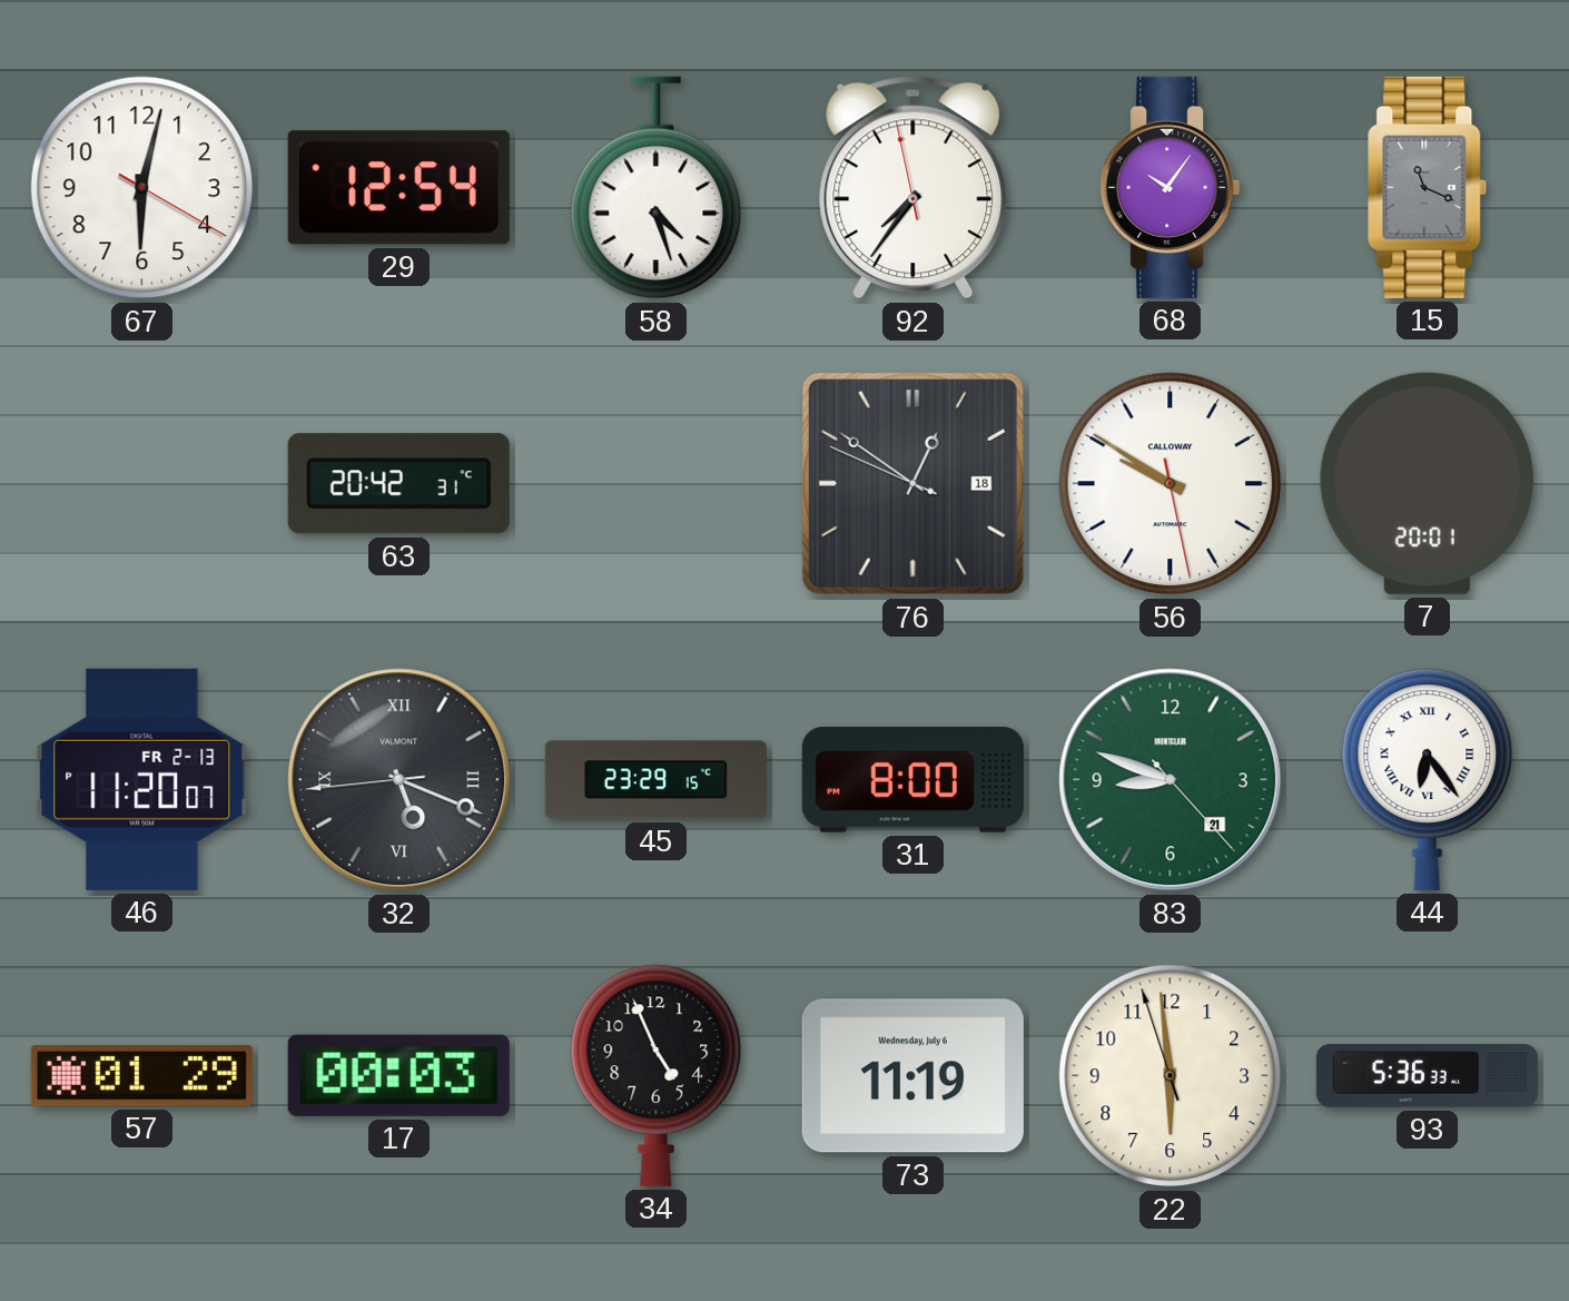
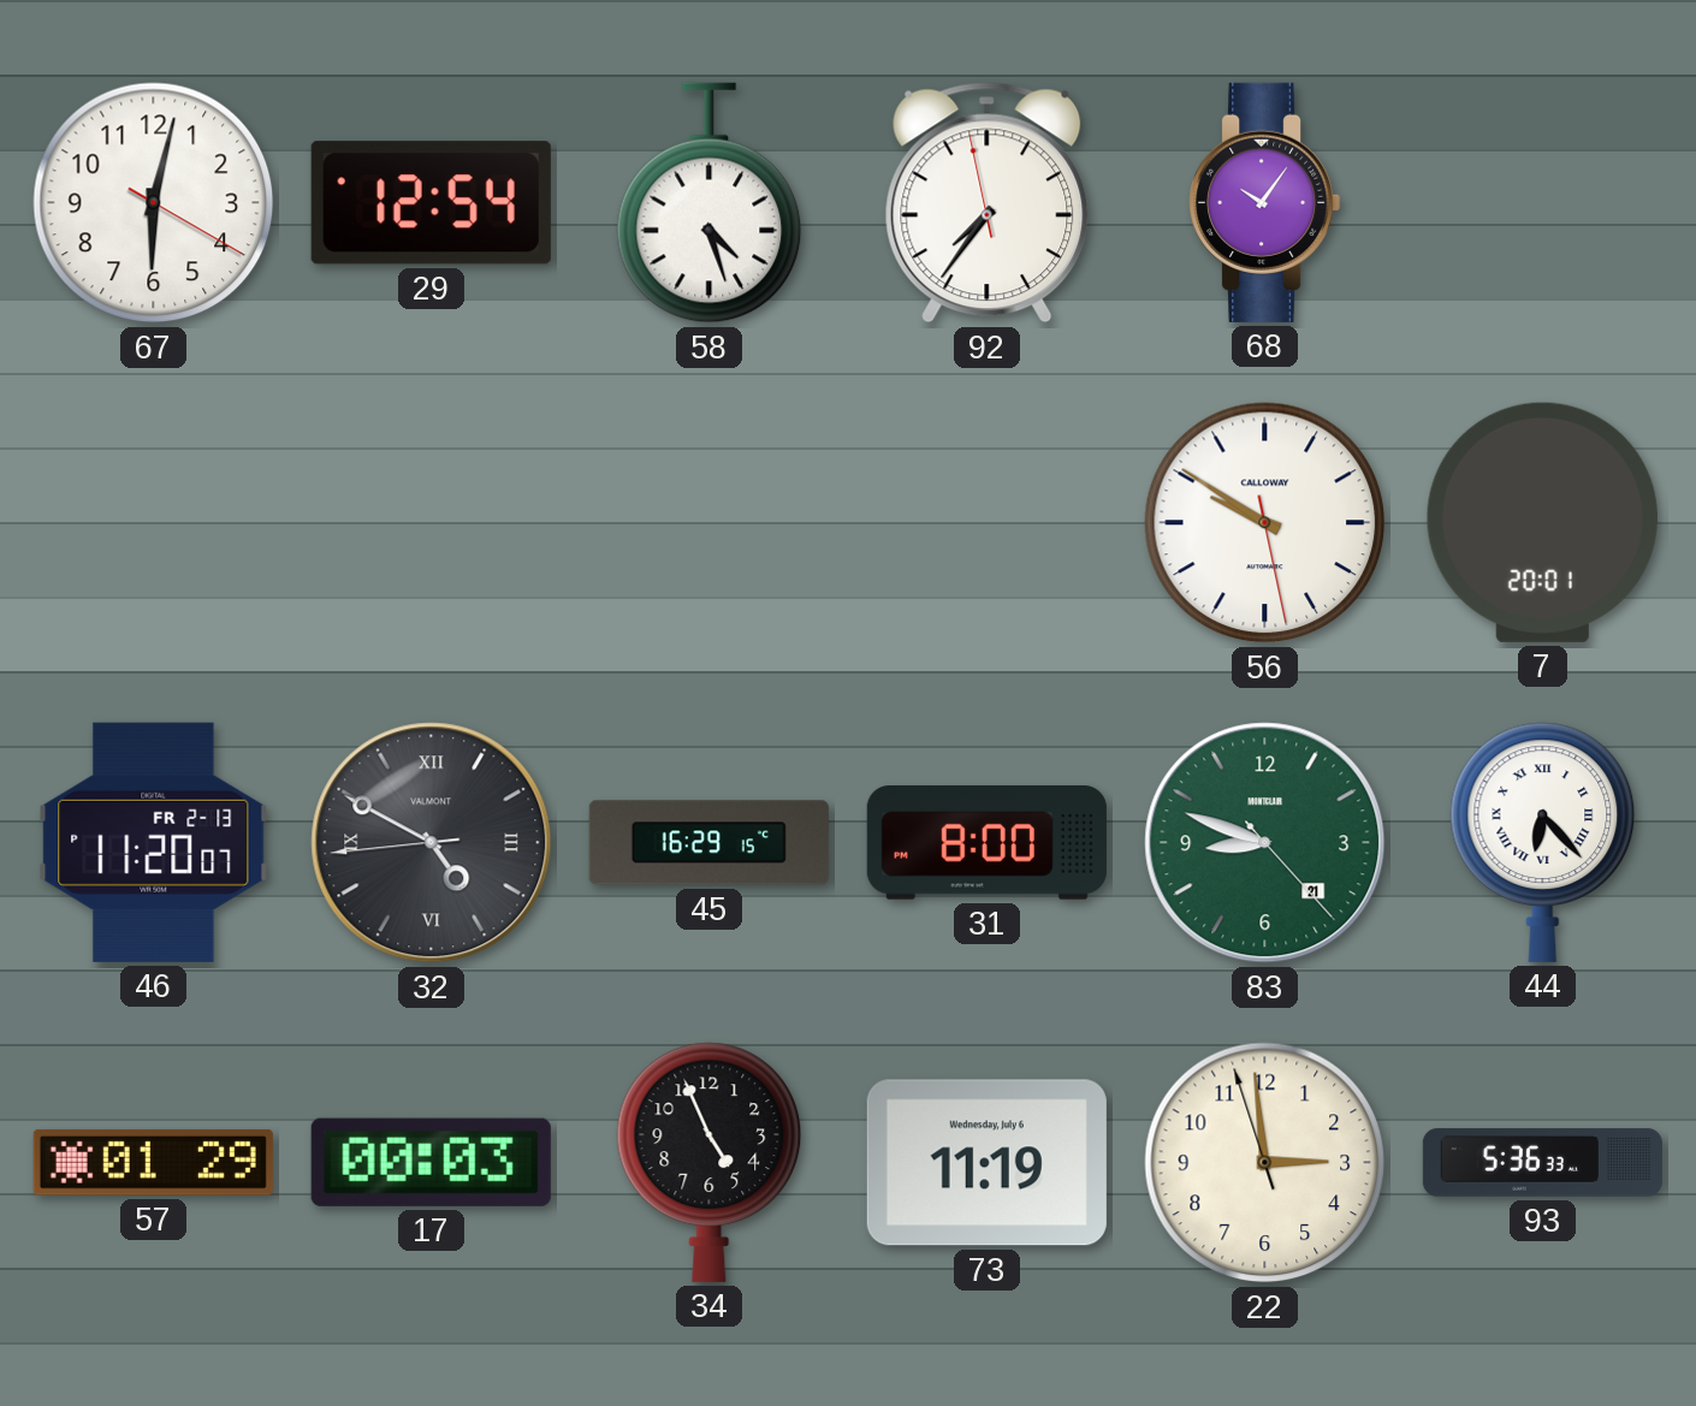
15: 11:19 -> none (1428, 187)
63: 20:42 -> none (398, 484)
76: 12:50 -> none (912, 483)
32: 5:18 -> 4:49 (432, 843)
45: 23:29 -> 16:29 (708, 843)
44: 6:24 -> 6:23 (1543, 842)
22: 5:58 -> 2:58 (1265, 1163)
